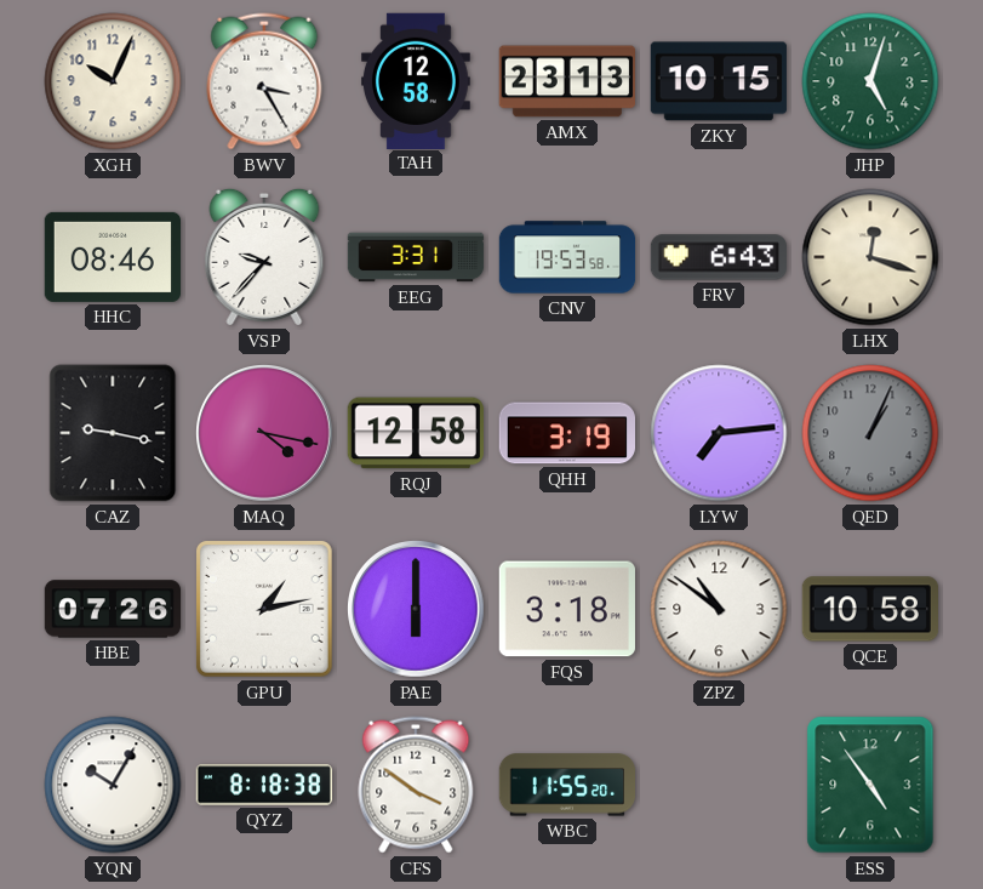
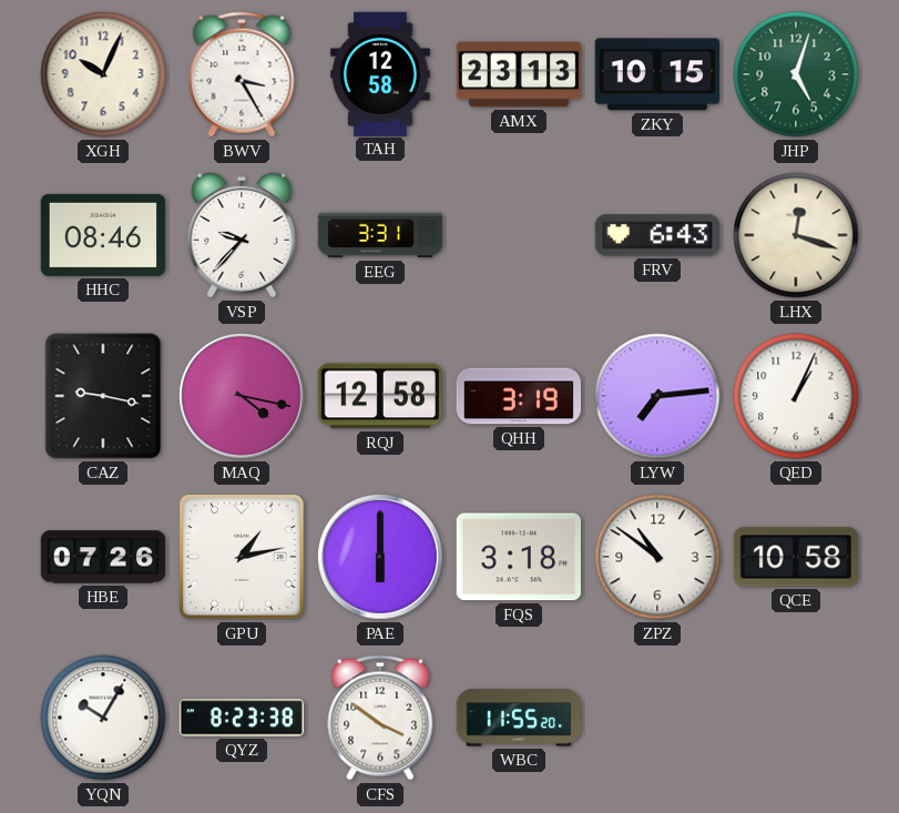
CNV: 19:53 -> none (567, 257)
QED dial: grey -> white (796, 396)
QYZ: 8:18 -> 8:23 (242, 718)
ESS: 4:54 -> none (870, 785)
